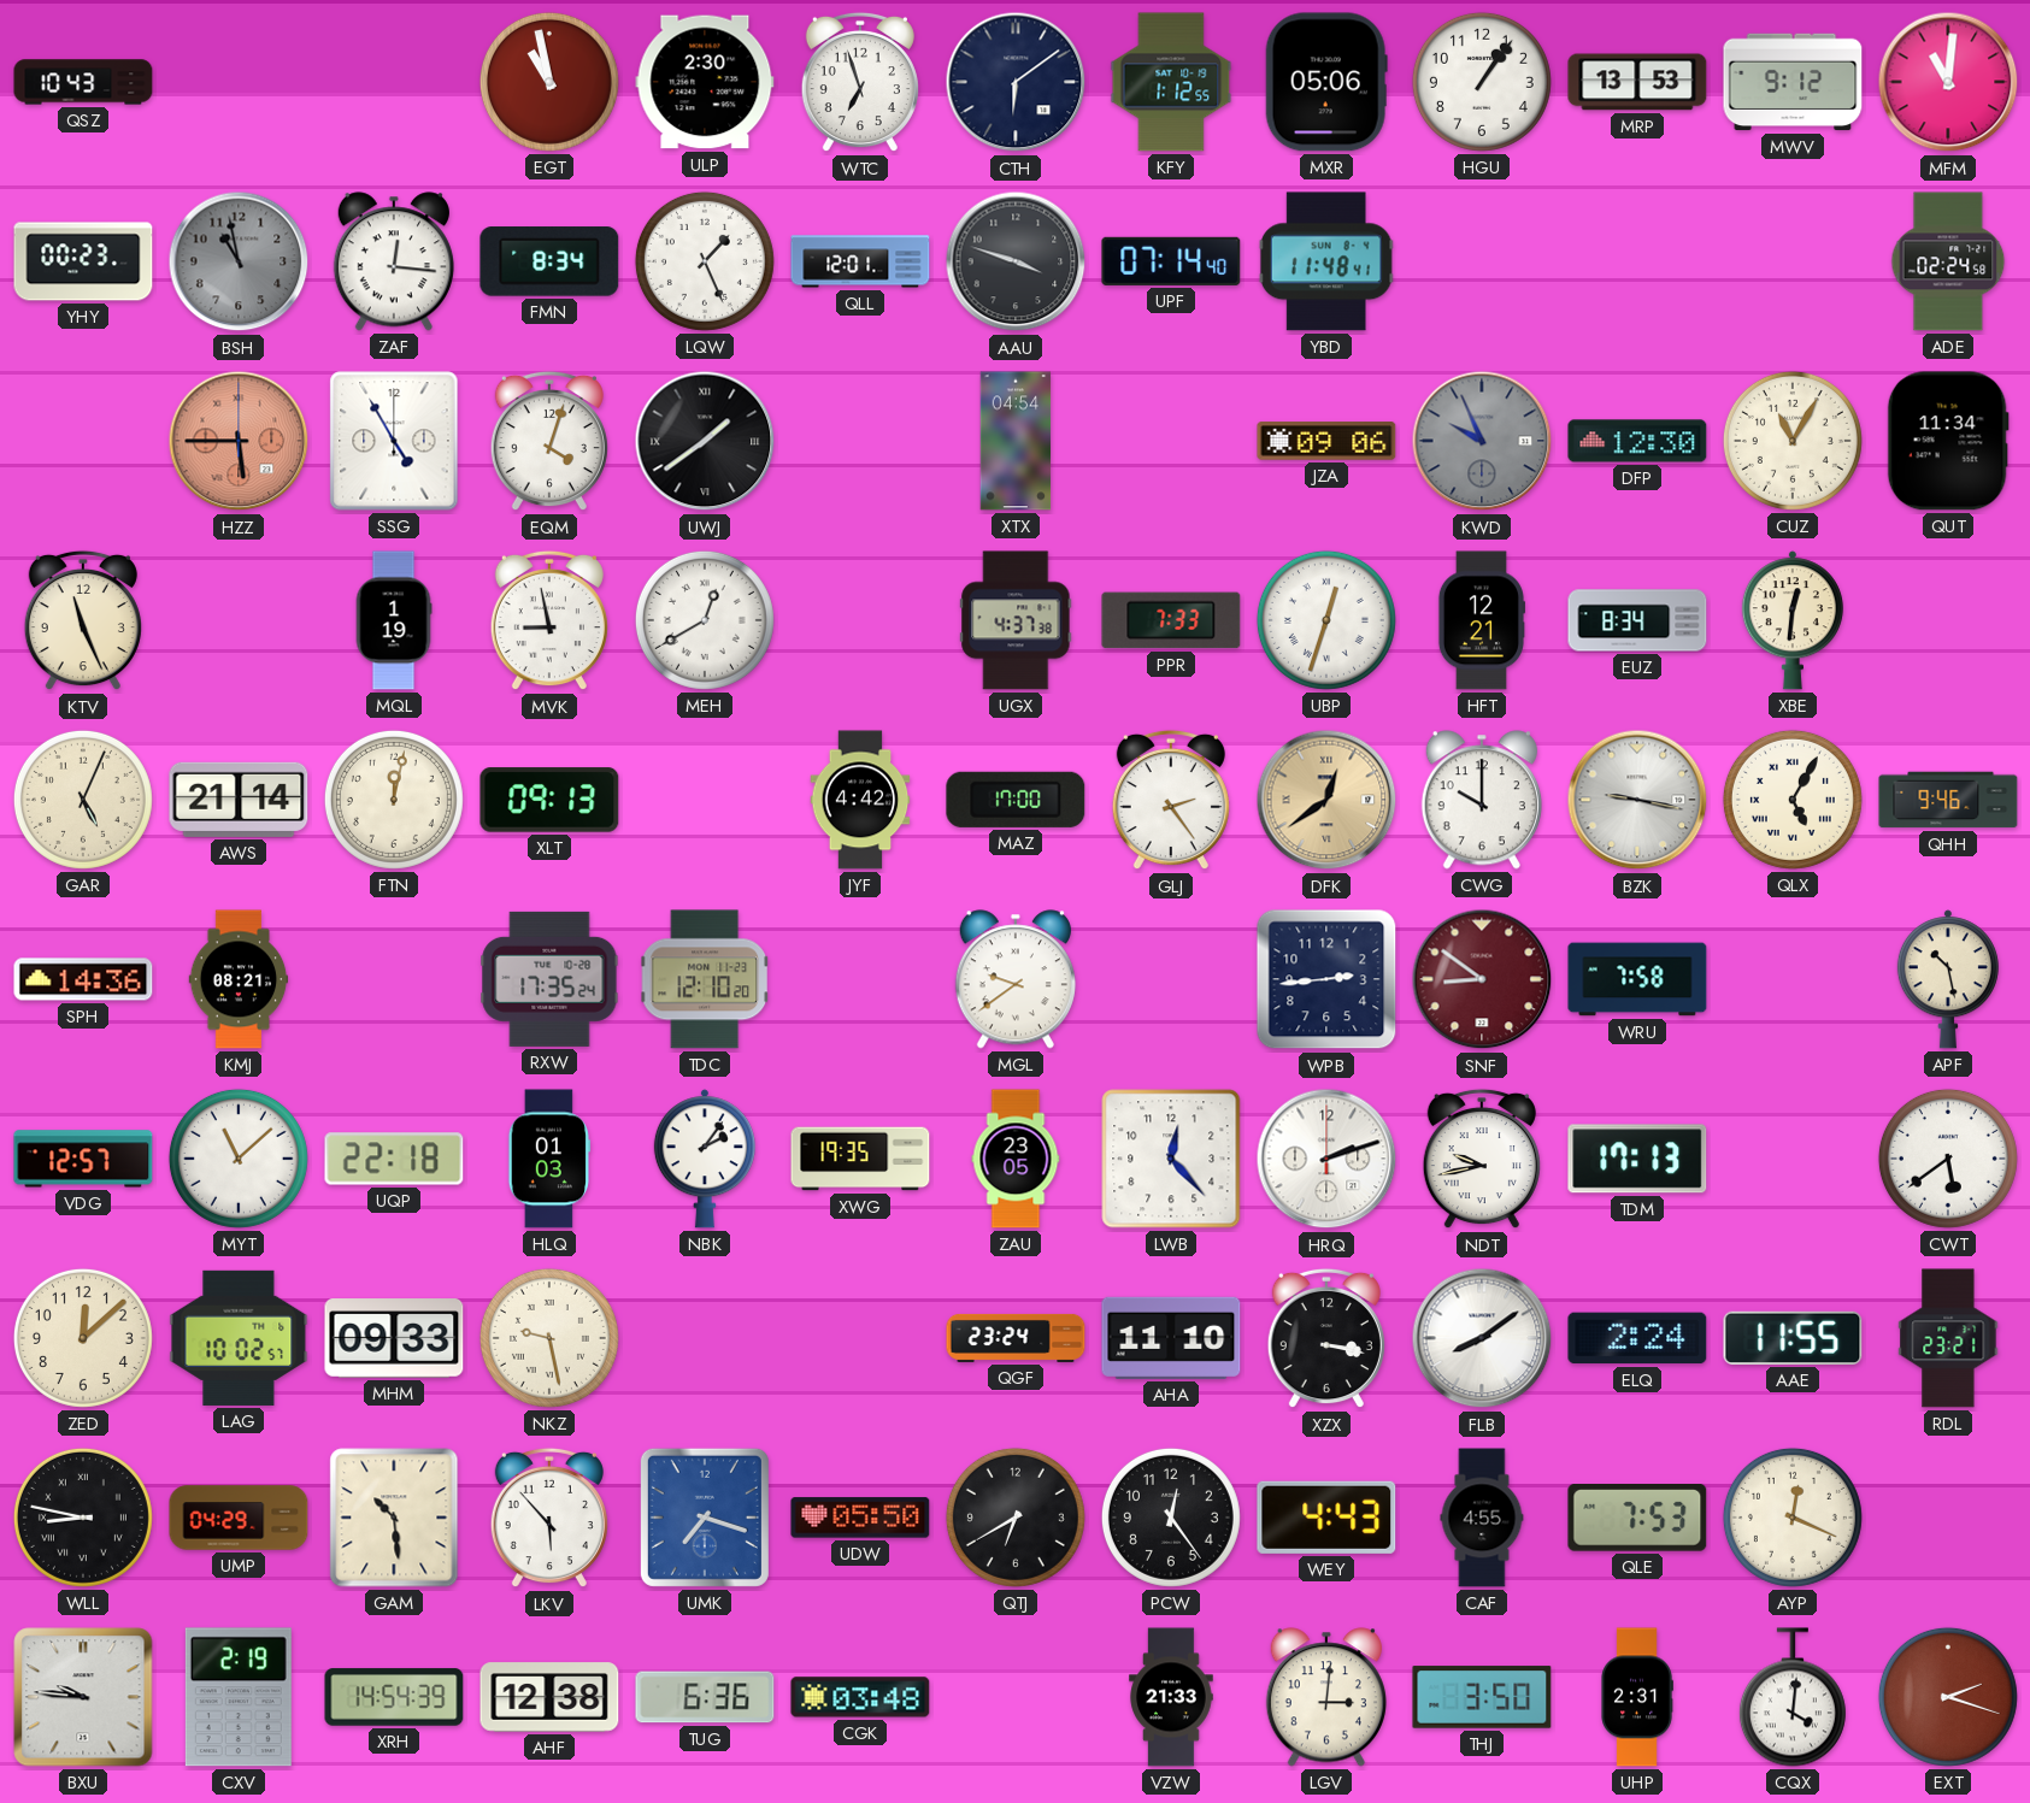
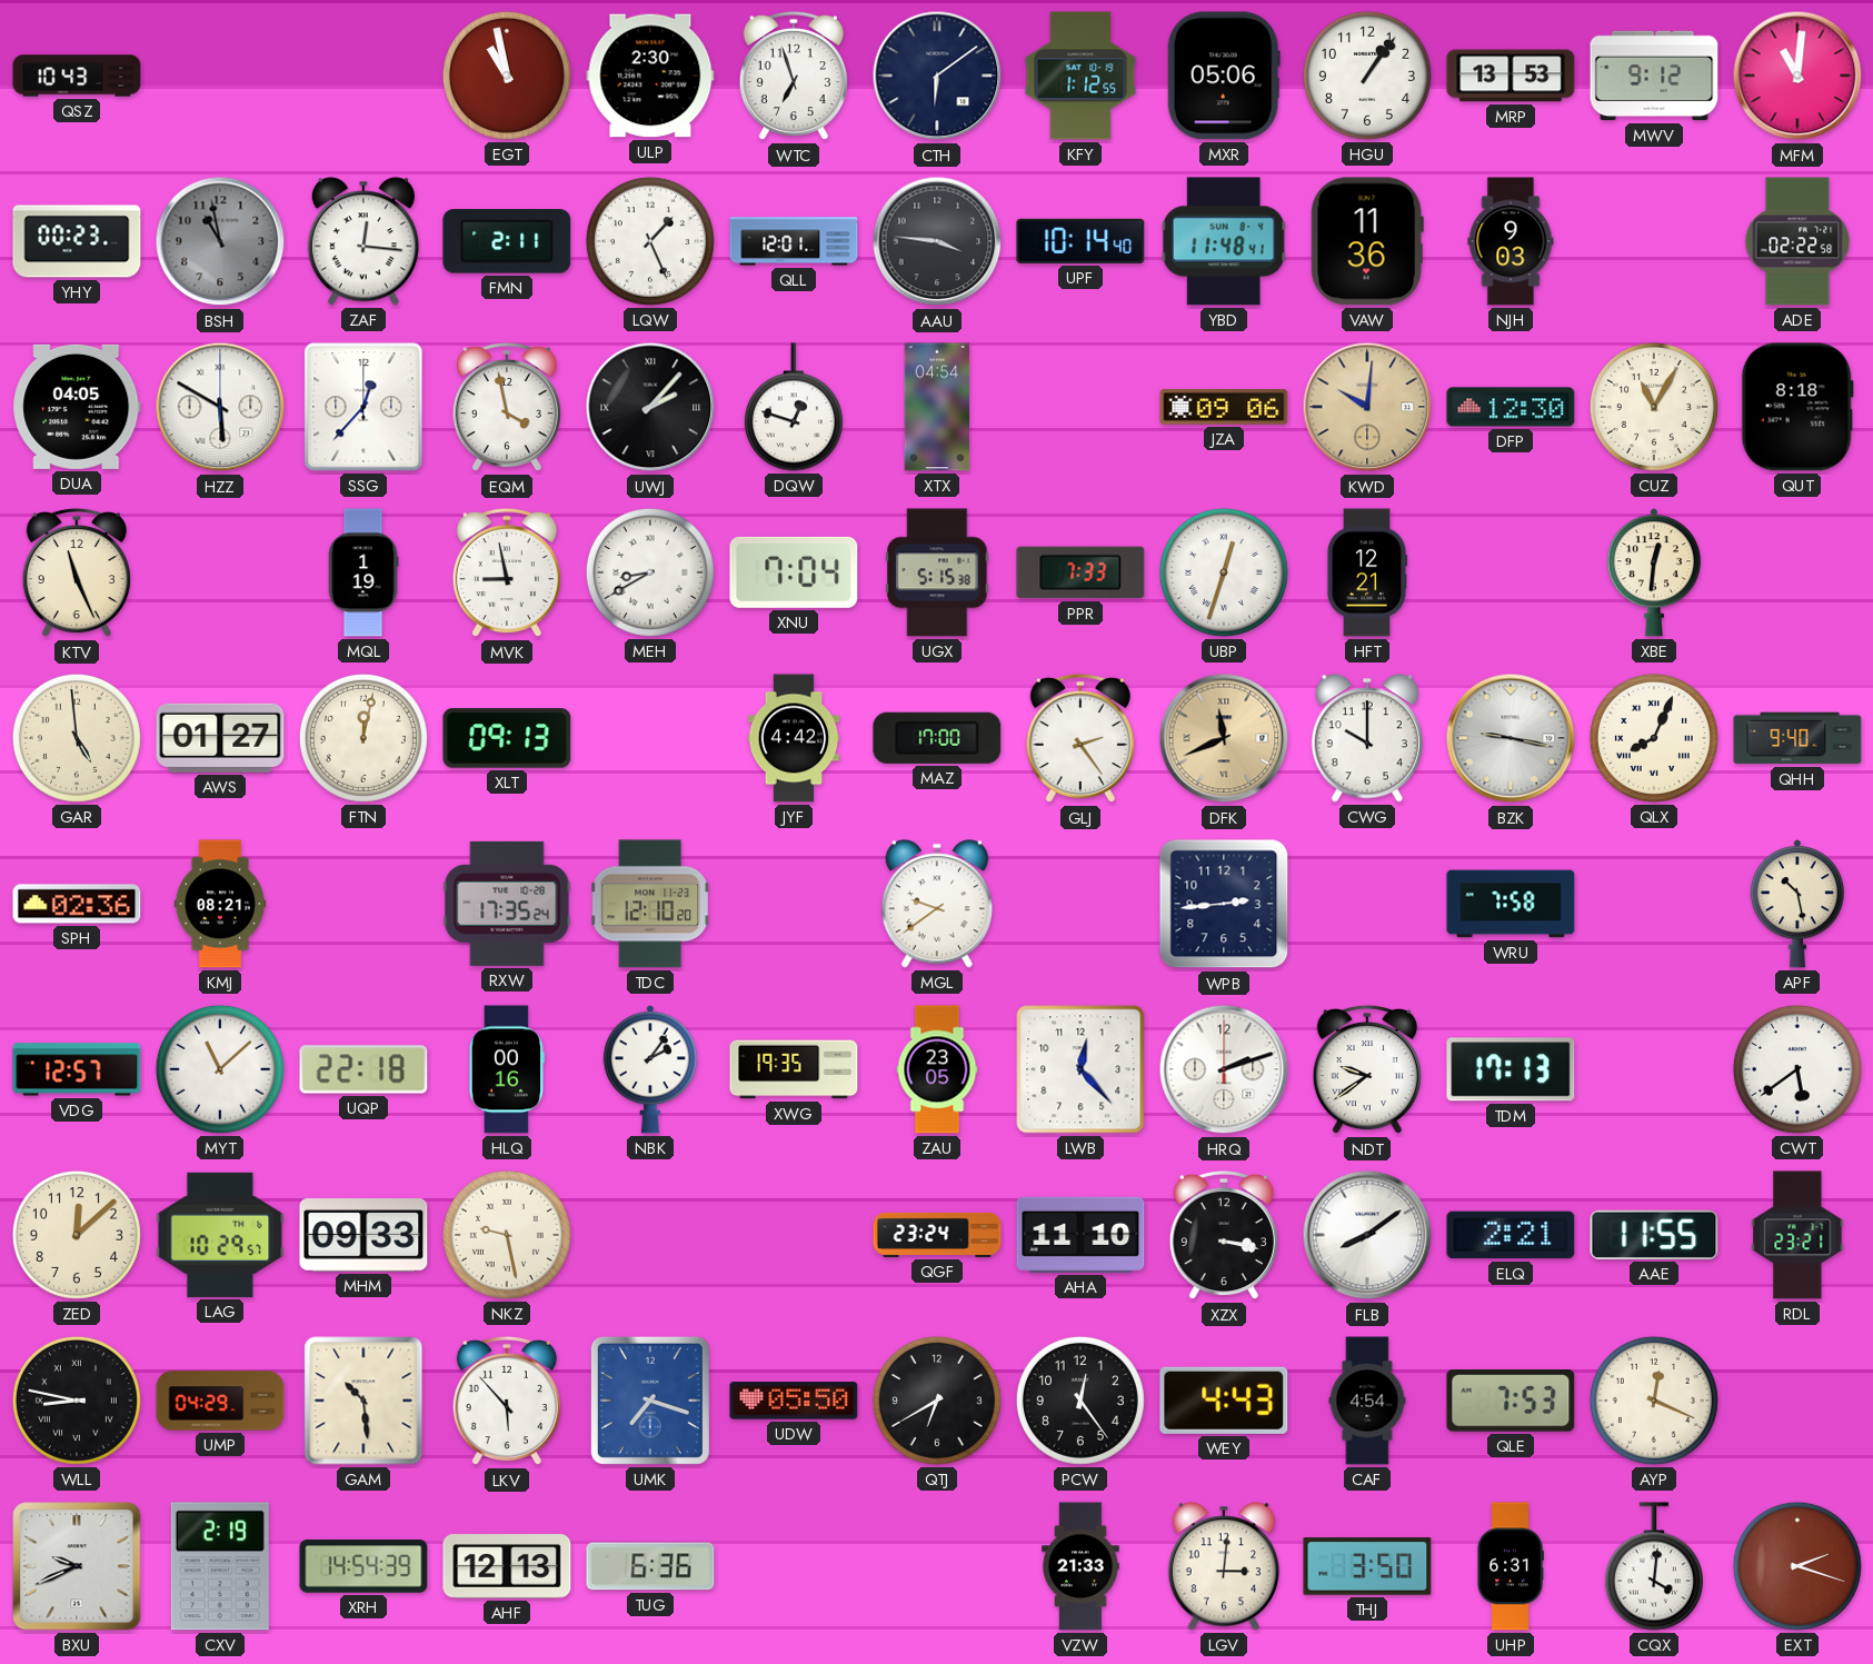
FMN: 8:34 -> 2:11 (507, 241)
AAU: 3:48 -> 3:46 (937, 241)
UPF: 07:14 -> 10:14 (1080, 241)
VAW: none -> 11:36 (1367, 241)
NJH: none -> 9:03 (1511, 241)
ADE: 02:24 -> 02:22 (1797, 241)
DUA: none -> 04:05 (77, 407)
HZZ: 5:45 -> 5:50 (220, 407)
HZZ dial: salmon -> white (220, 407)
SSG: 4:55 -> 12:37 (363, 407)
EQM: 4:03 -> 3:58 (507, 407)
UWJ: 1:39 -> 2:07 (650, 407)
DQW: none -> 12:48 (794, 407)
KWD: 9:56 -> 10:01 (1367, 407)
KWD dial: grey -> champagne (1367, 407)
QUT: 11:34 -> 8:18 (1797, 407)
MEH: 12:40 -> 8:40 (650, 572)
XNU: none -> 7:04 (794, 572)
UGX: 4:37 -> 5:15 (937, 572)
EUZ: 8:34 -> none (1637, 620)
GAR: 5:04 -> 4:59 (77, 738)
AWS: 21:14 -> 01:27 (220, 738)
DFK: 12:39 -> 11:41 (1224, 738)
QLX: 5:05 -> 8:04 (1654, 738)
QHH: 9:46 -> 9:40 (1797, 738)
SPH: 14:36 -> 02:36 (77, 904)
SNF: 8:51 -> none (1482, 979)
HLQ: 01:03 -> 00:16 (506, 1069)
NDT: 9:43 -> 9:39 (1367, 1069)
LAG: 10:02 -> 10:29 (220, 1235)
ELQ: 2:24 -> 2:21 (1511, 1235)
CAF: 4:55 -> 4:54 (1367, 1401)
BXU: 9:46 -> 9:41 (77, 1566)
AHF: 12:38 -> 12:13 (507, 1566)
CGK: 03:48 -> none (860, 1697)
UHP: 2:31 -> 6:31 (1511, 1566)
